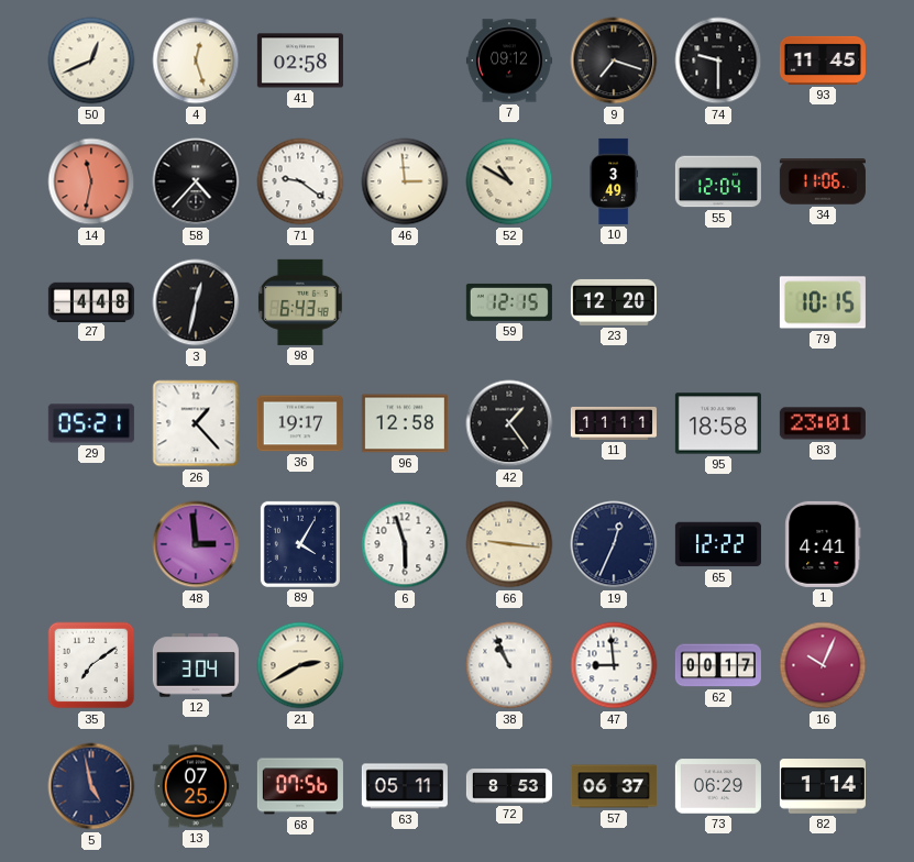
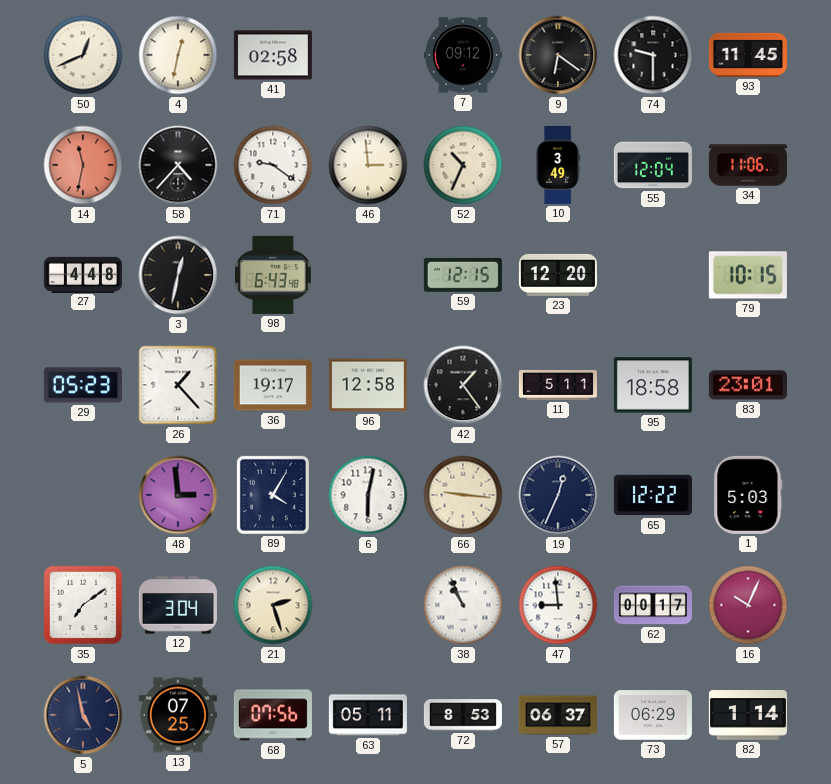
4: 12:27 -> 12:32 (178, 55)
9: 7:18 -> 6:21 (558, 55)
52: 10:50 -> 10:34 (463, 165)
29: 05:21 -> 05:23 (83, 385)
11: 11:11 -> 5:11 (558, 385)
6: 5:57 -> 6:02 (368, 495)
1: 4:41 -> 5:03 (748, 495)
21: 2:40 -> 2:27 (273, 605)
